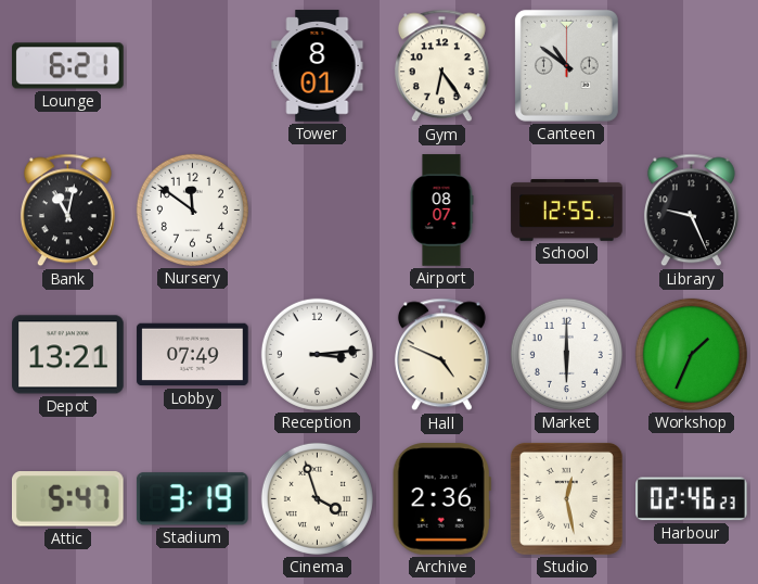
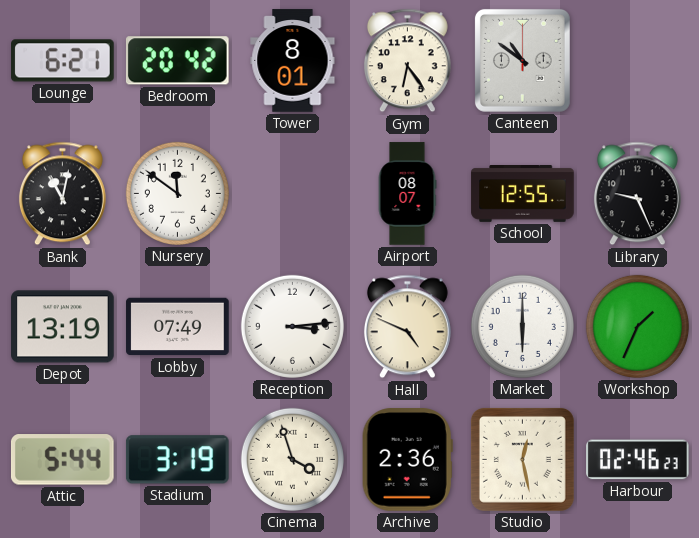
Bedroom: none -> 20:42 (177, 61)
Depot: 13:21 -> 13:19 (63, 327)
Attic: 5:47 -> 5:44 (62, 460)
